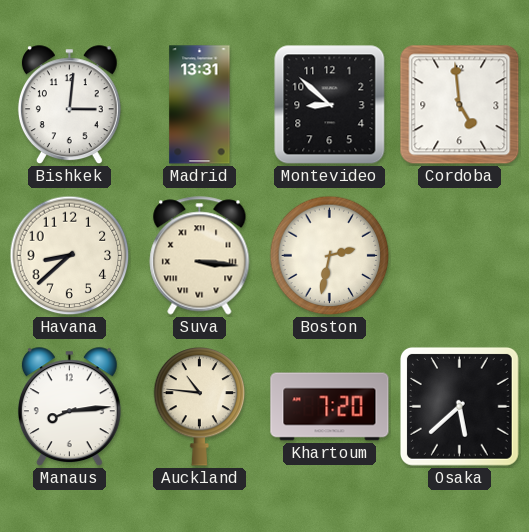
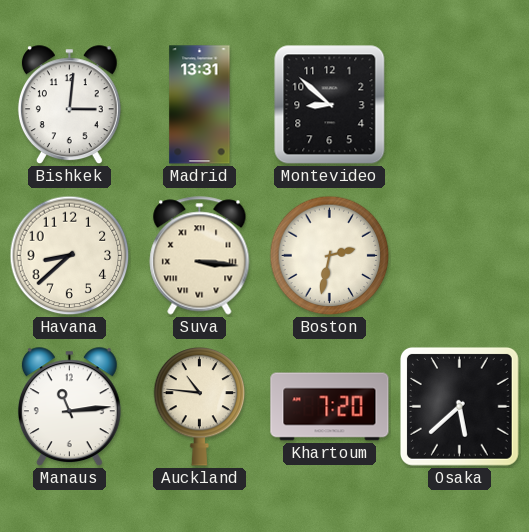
Cordoba: 4:59 -> none (460, 105)
Manaus: 8:14 -> 11:14 (69, 407)
